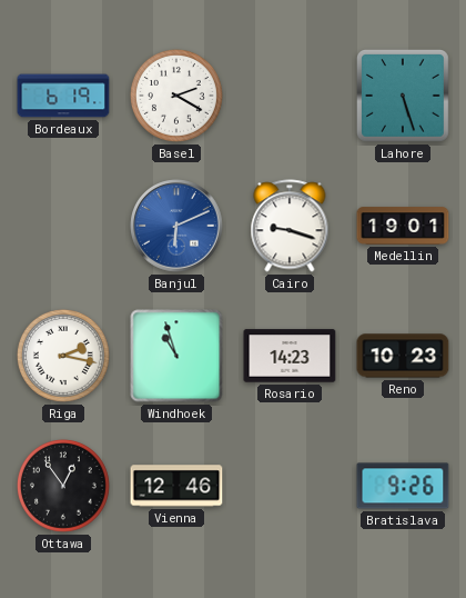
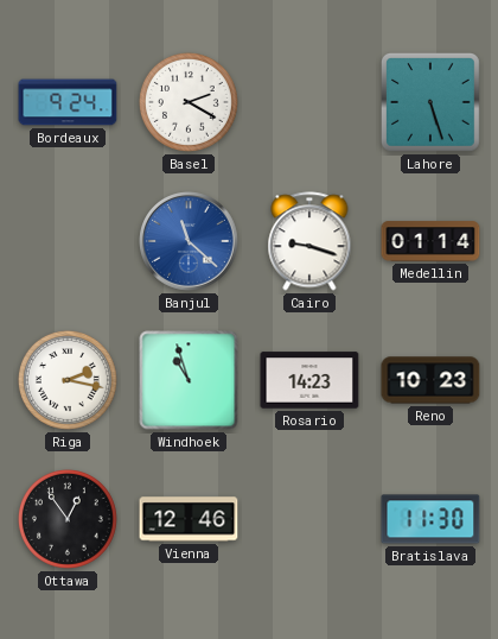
Bordeaux: 6:19 -> 9:24 (68, 102)
Banjul: 6:11 -> 11:22 (189, 241)
Medellin: 19:01 -> 01:14 (430, 241)
Bratislava: 9:26 -> 11:30 (430, 519)
